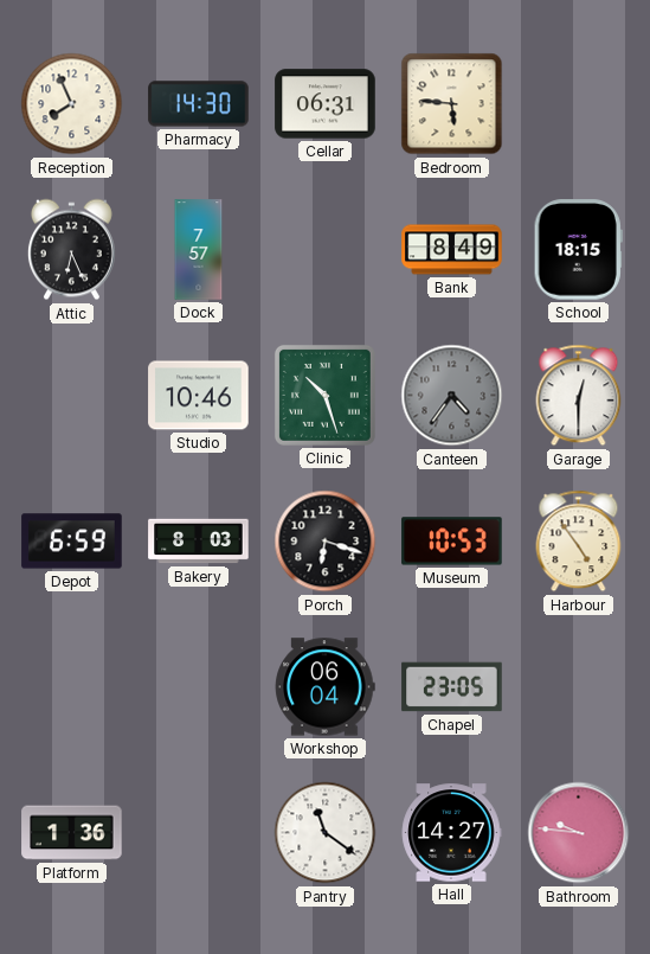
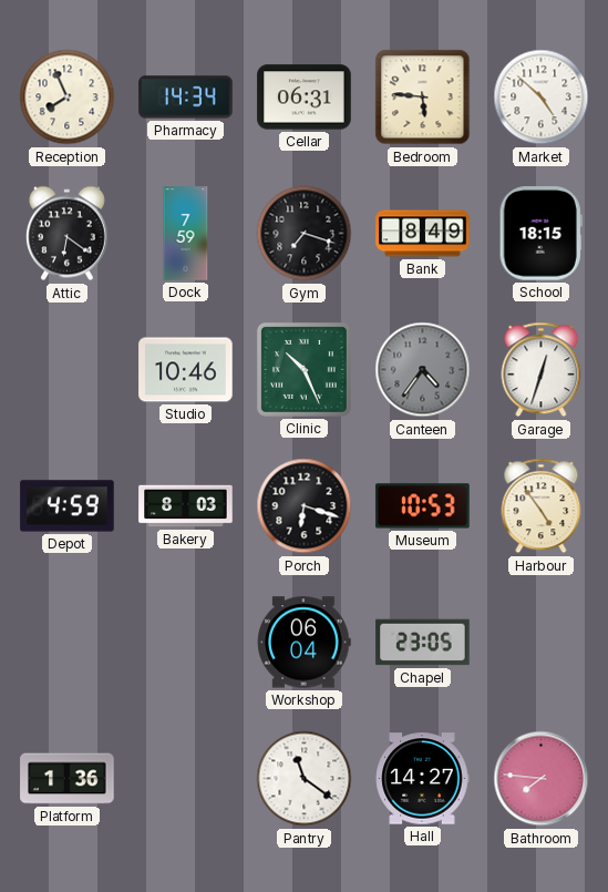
Pharmacy: 14:30 -> 14:34 (186, 98)
Market: none -> 4:52 (542, 98)
Attic: 6:26 -> 6:21 (66, 234)
Dock: 7:57 -> 7:59 (186, 234)
Gym: none -> 7:18 (305, 234)
Clinic: 10:27 -> 10:26 (303, 369)
Garage: 12:30 -> 12:33 (542, 370)
Depot: 6:59 -> 4:59 (68, 506)
Bathroom: 9:46 -> 7:46 (542, 779)
